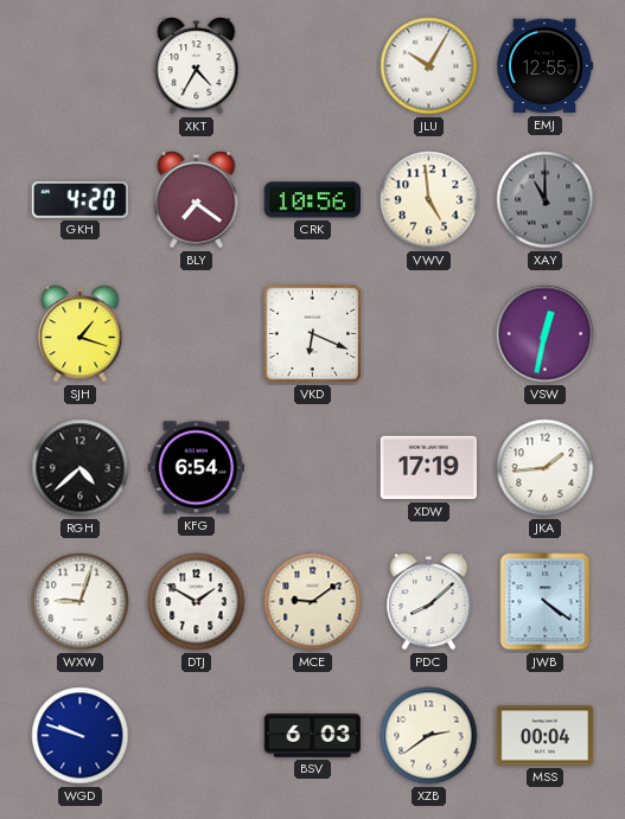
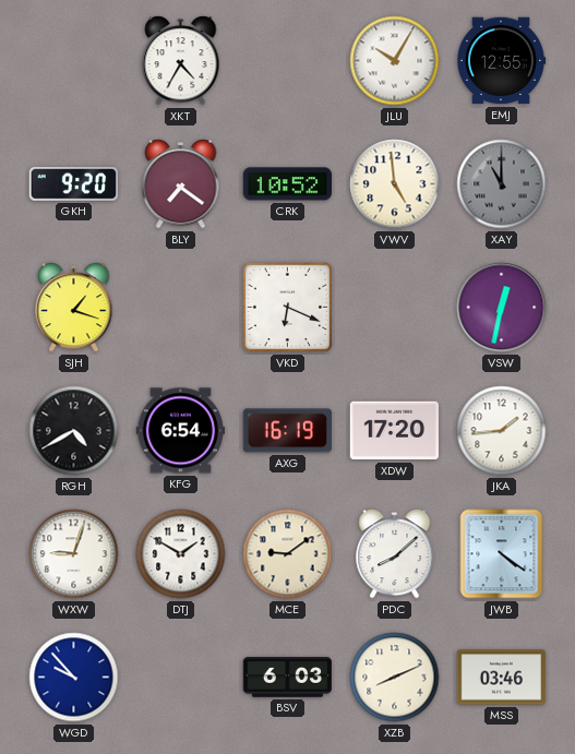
GKH: 4:20 -> 9:20 (73, 183)
CRK: 10:56 -> 10:52 (287, 184)
RGH: 4:38 -> 4:40 (74, 431)
AXG: none -> 16:19 (287, 431)
XDW: 17:19 -> 17:20 (394, 431)
WGD: 9:48 -> 9:53 (74, 678)
XZB: 2:39 -> 8:11 (395, 678)
MSS: 00:04 -> 03:46 (502, 678)
